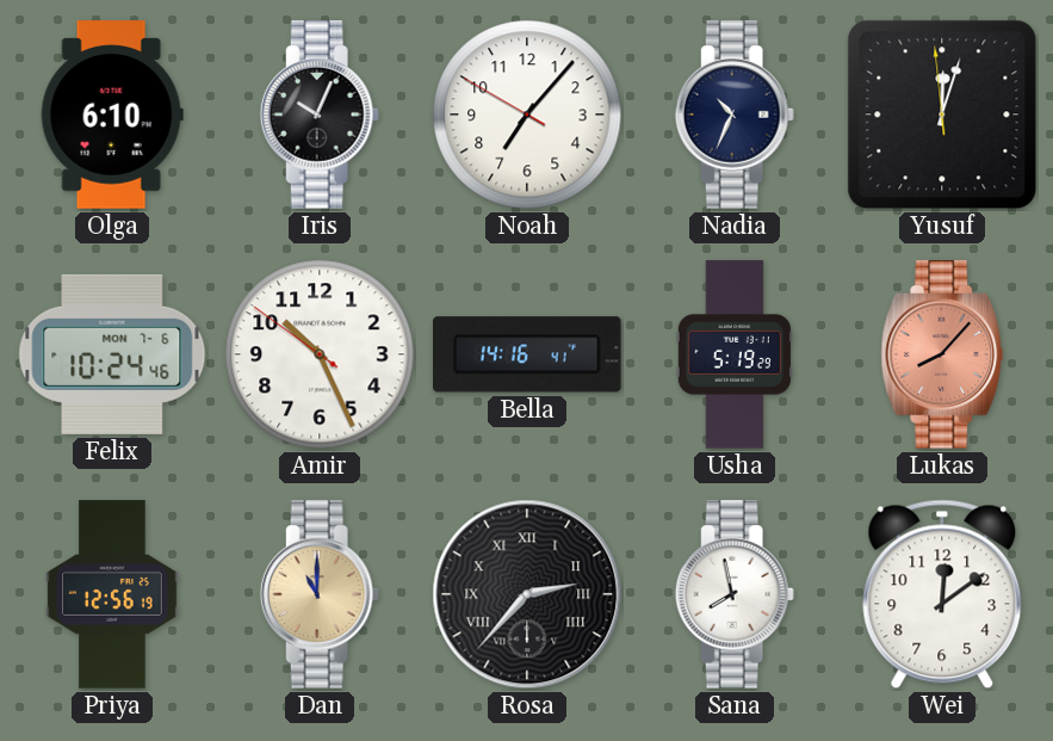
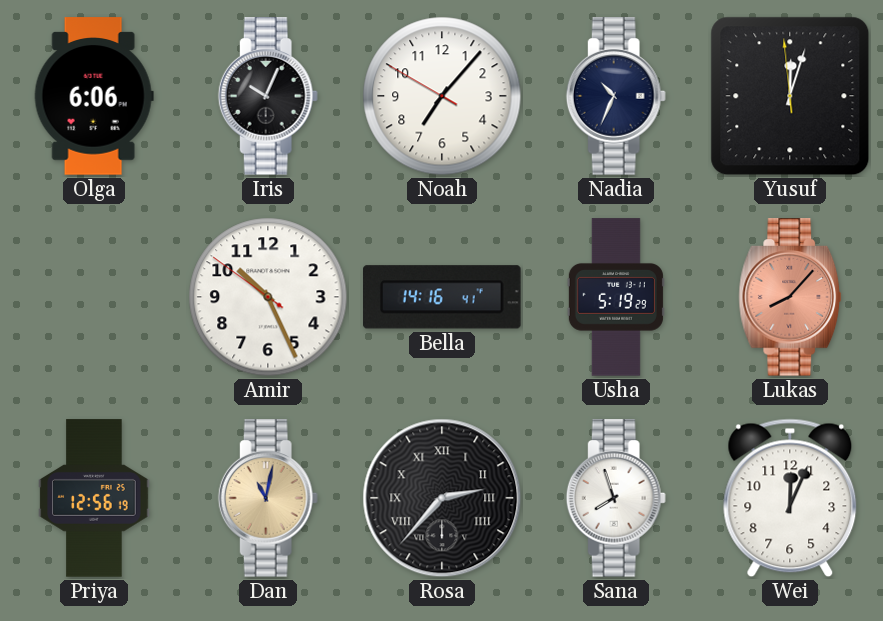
Olga: 6:10 -> 6:06 (94, 96)
Felix: 10:24 -> none (112, 354)
Dan: 11:00 -> 11:02 (268, 498)
Sana: 7:58 -> 7:57 (616, 498)
Wei: 12:09 -> 12:04 (790, 498)
